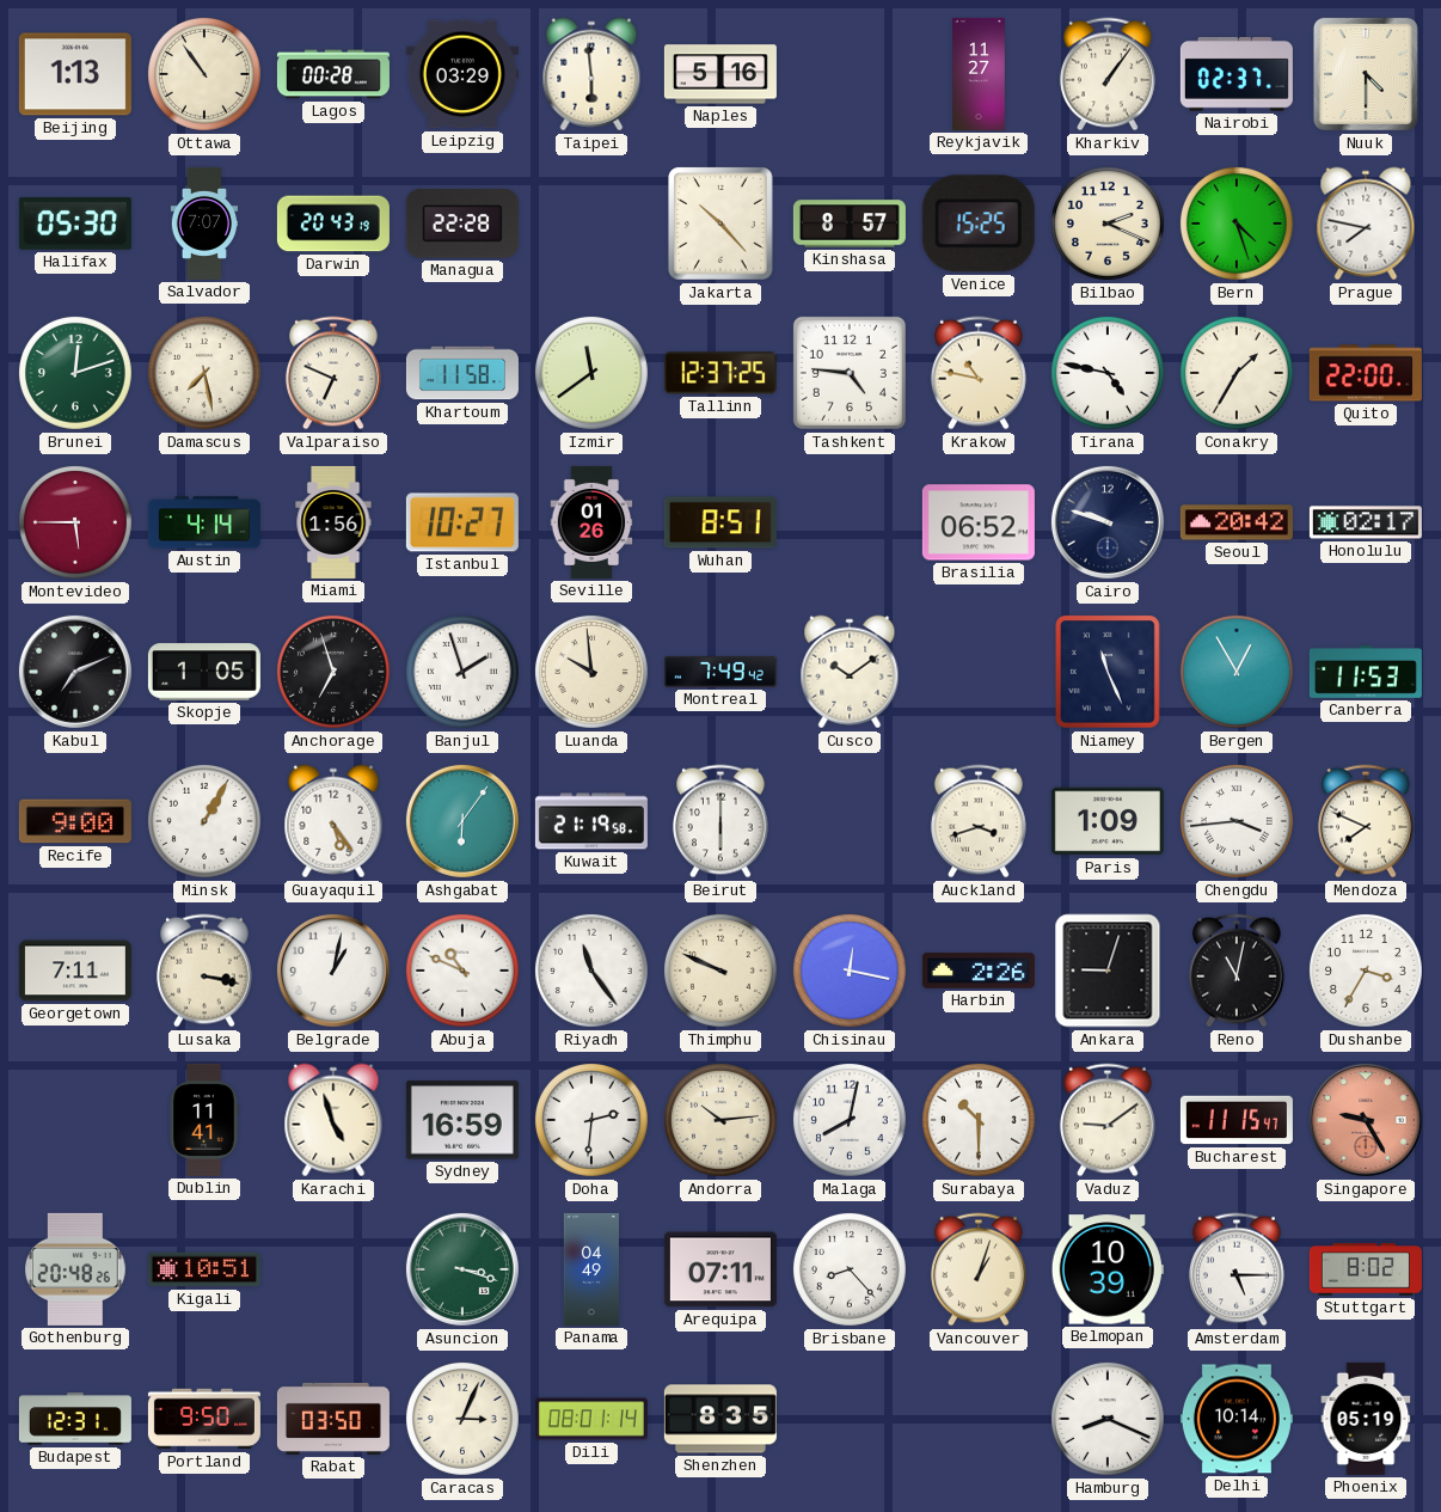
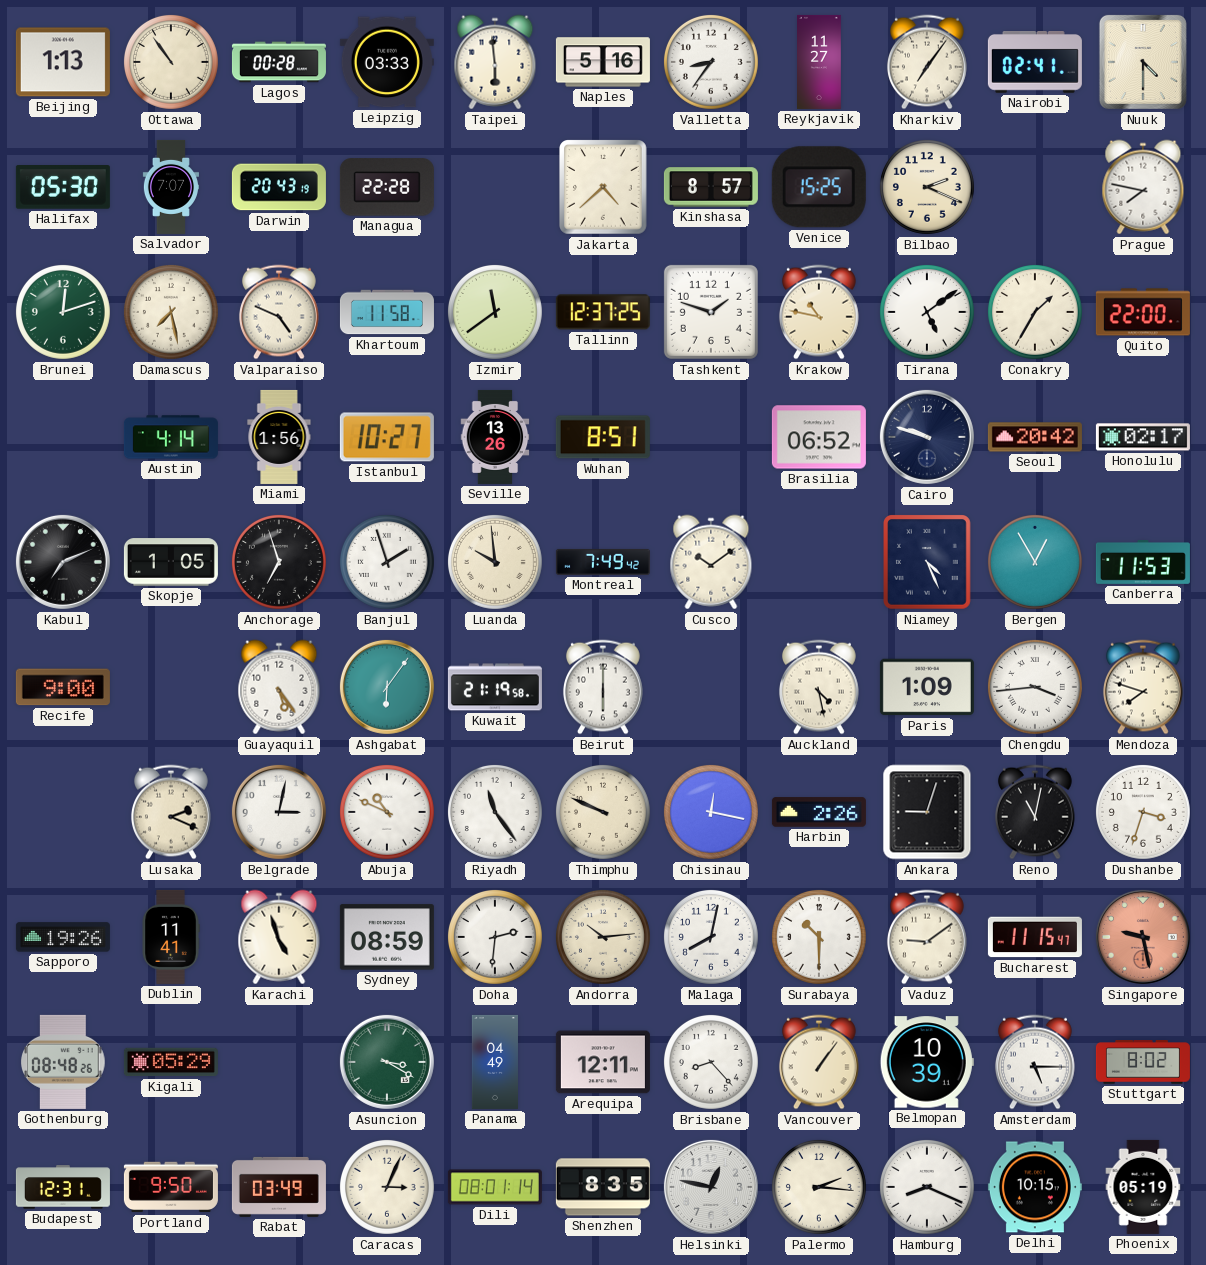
Leipzig: 03:29 -> 03:33 (387, 62)
Valletta: none -> 8:36 (711, 62)
Kharkiv: 1:06 -> 7:06 (927, 62)
Nairobi: 02:37 -> 02:41 (1035, 63)
Jakarta: 10:23 -> 4:38 (604, 188)
Bern: 4:27 -> none (1237, 224)
Valparaiso: 6:49 -> 4:49 (279, 312)
Tashkent: 4:46 -> 1:48 (711, 312)
Tirana: 4:47 -> 5:09 (927, 312)
Montevideo: 5:45 -> none (75, 522)
Seville: 01:26 -> 13:26 (495, 437)
Niamey: 11:26 -> 4:26 (928, 563)
Minsk: 1:05 -> none (204, 821)
Auckland: 3:42 -> 4:28 (819, 687)
Mendoza: 7:49 -> 7:48 (1143, 687)
Georgetown: 7:11 -> none (75, 971)
Lusaka: 3:17 -> 2:19 (171, 812)
Belgrade: 1:02 -> 3:02 (279, 812)
Dushanbe: 3:35 -> 3:33 (1143, 812)
Sapporo: none -> 19:26 (63, 937)
Sydney: 16:59 -> 08:59 (387, 937)
Singapore: 9:25 -> 9:28 (1143, 937)
Gothenburg: 20:48 -> 08:48 (63, 1062)
Kigali: 10:51 -> 05:29 (171, 1062)
Asuncion: 3:18 -> 3:20 (387, 1062)
Arequipa: 07:11 -> 12:11 (603, 1062)
Vancouver: 1:03 -> 1:06 (819, 1062)
Rabat: 03:50 -> 03:49 (279, 1187)
Helsinki: none -> 12:47 (711, 1187)
Palermo: none -> 2:16 (819, 1187)
Delhi: 10:14 -> 10:15 (1035, 1187)
